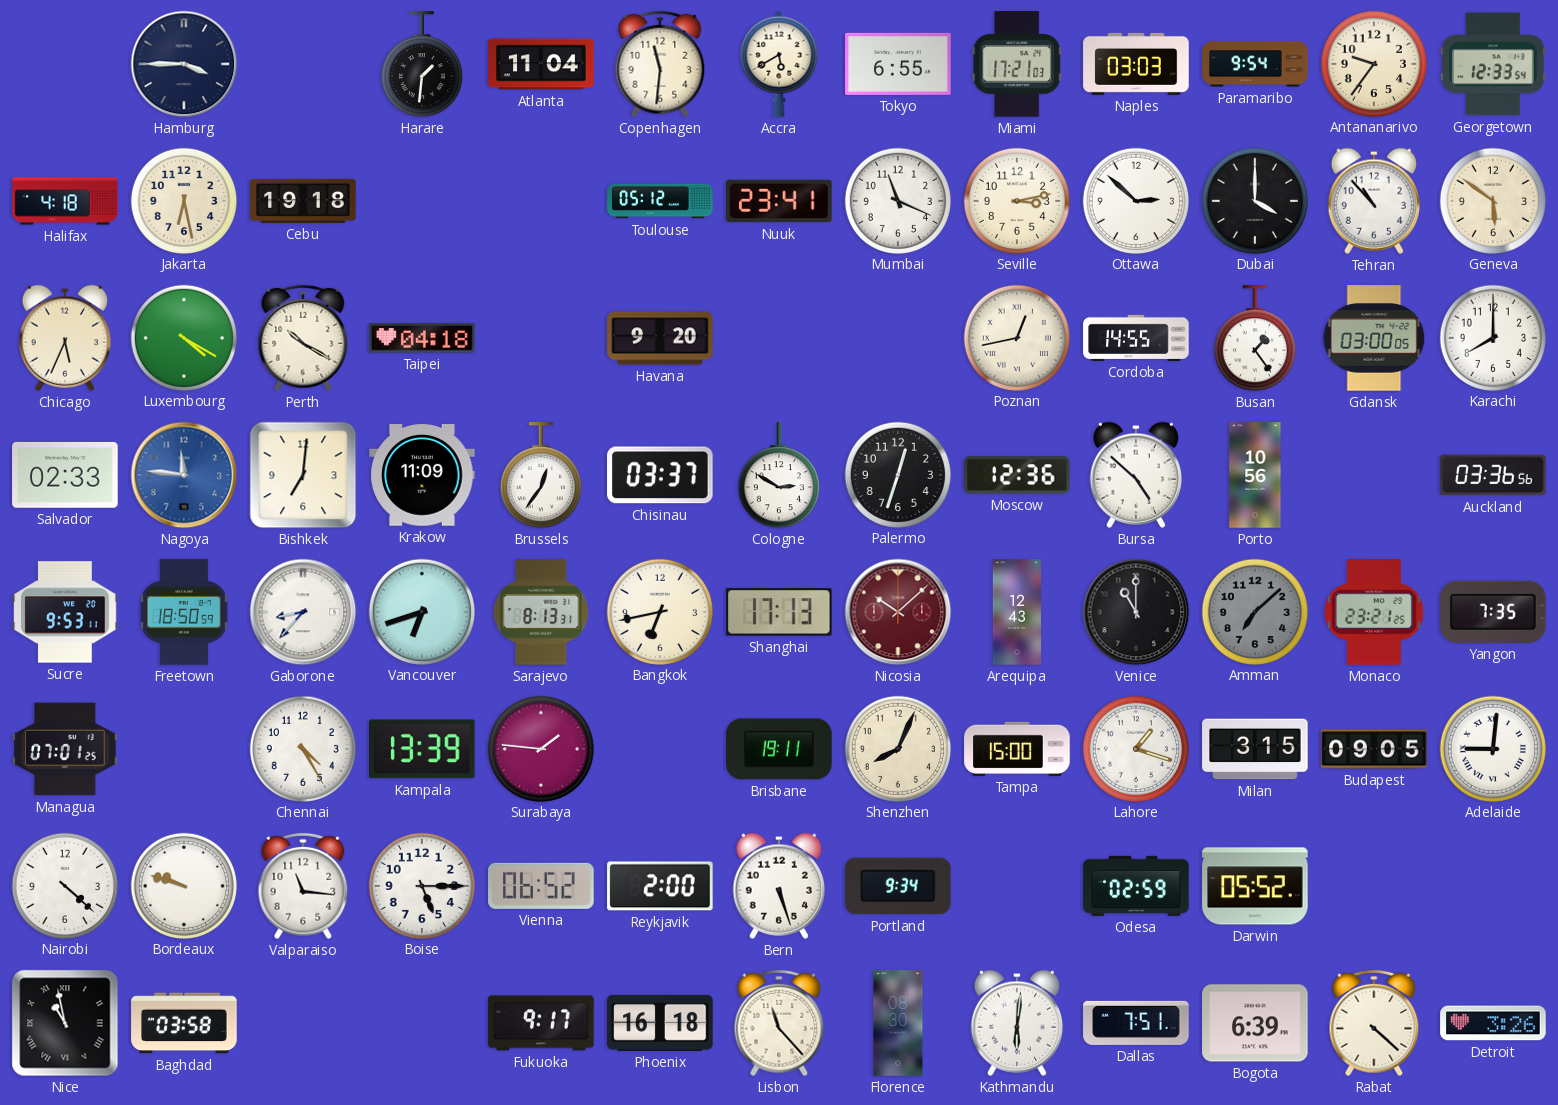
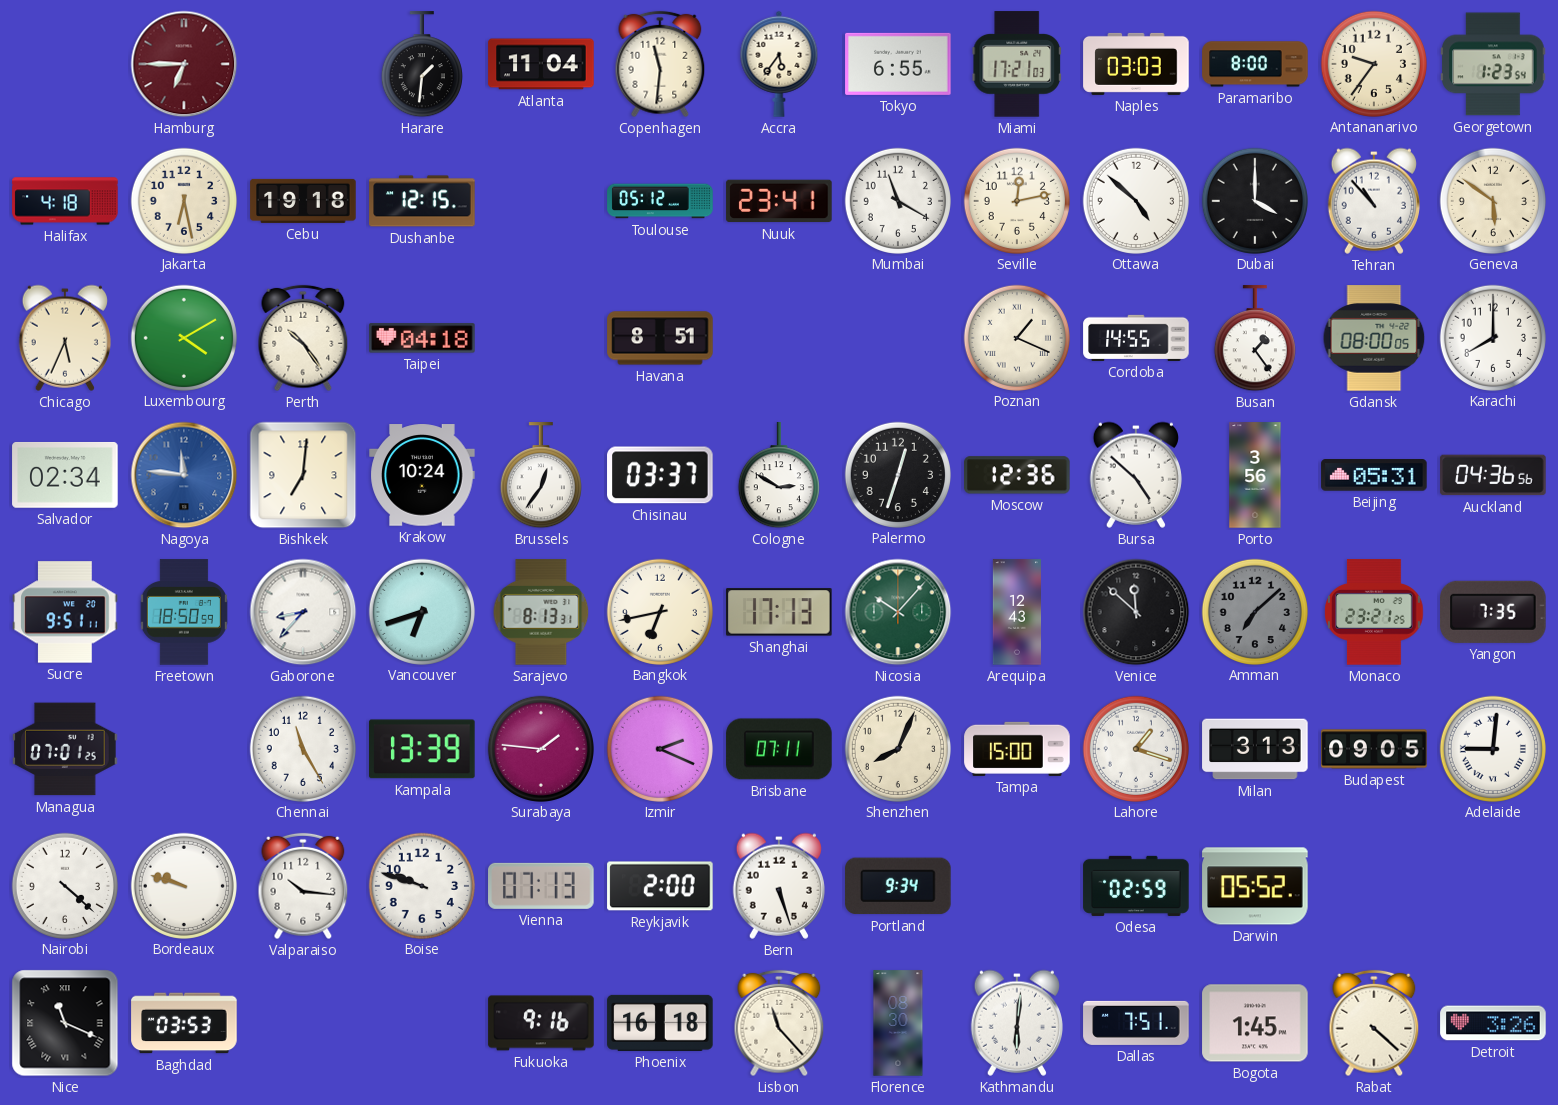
Hamburg: 3:45 -> 6:45 (184, 64)
Hamburg dial: navy -> burgundy (184, 64)
Accra: 5:40 -> 5:36 (779, 64)
Paramaribo: 9:54 -> 8:00 (1255, 64)
Georgetown: 12:33 -> 1:23 (1493, 64)
Dushanbe: none -> 12:15 (422, 201)
Mumbai: 11:19 -> 11:20 (897, 200)
Seville: 3:13 -> 12:13 (1016, 200)
Ottawa: 2:52 -> 4:52 (1135, 200)
Luxembourg: 4:20 -> 4:10 (183, 337)
Perth: 10:20 -> 10:24 (303, 338)
Havana: 9:20 -> 8:51 (660, 338)
Poznan: 12:43 -> 1:19 (1016, 337)
Gdansk: 03:00 -> 08:00 (1374, 338)
Salvador: 02:33 -> 02:34 (65, 475)
Krakow: 11:09 -> 10:24 (422, 475)
Porto: 10:56 -> 3:56 (1255, 475)
Beijing: none -> 05:31 (1374, 475)
Auckland: 03:36 -> 04:36 (1493, 475)
Sucre: 9:53 -> 9:51 (65, 612)
Nicosia: 10:08 -> 10:07 (898, 612)
Nicosia dial: burgundy -> green (898, 612)
Venice: 11:00 -> 11:52 (1136, 612)
Chennai: 4:25 -> 11:25 (302, 748)
Izmir: none -> 2:19 (659, 748)
Brisbane: 19:11 -> 07:11 (779, 749)
Milan: 3:15 -> 3:13 (1255, 749)
Valparaiso: 11:16 -> 10:16 (303, 886)
Boise: 5:15 -> 9:48 (421, 885)
Vienna: 06:52 -> 07:13 (541, 886)
Nice: 10:58 -> 11:19 (65, 1023)
Baghdad: 03:58 -> 03:53 (184, 1023)
Fukuoka: 9:17 -> 9:16 (541, 1023)
Bogota: 6:39 -> 1:45 (1255, 1023)
